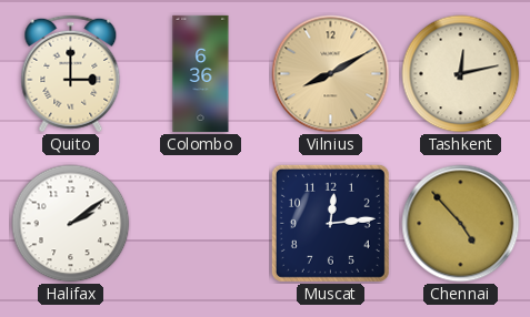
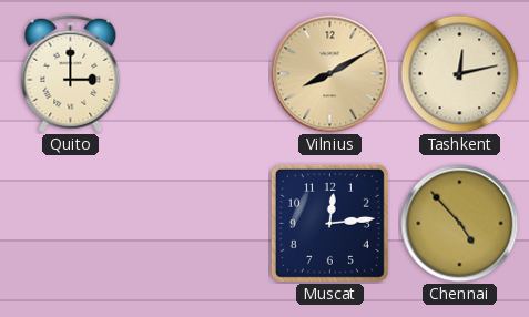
Colombo: 6:36 -> none (201, 73)
Halifax: 2:09 -> none (71, 224)
